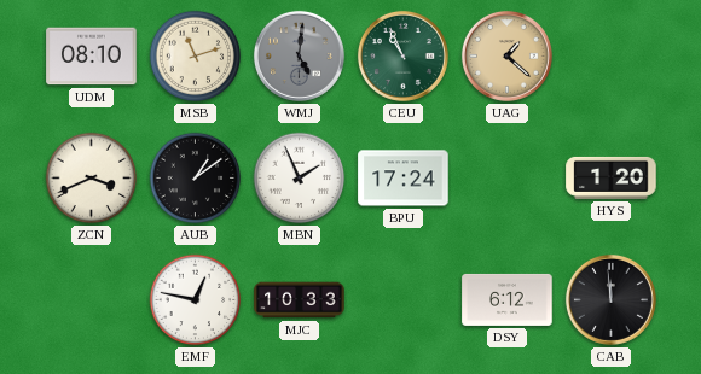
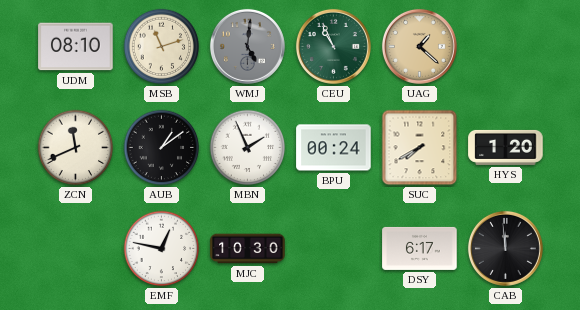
ZCN: 3:41 -> 11:41 (76, 148)
BPU: 17:24 -> 00:24 (334, 148)
SUC: none -> 7:40 (420, 148)
MJC: 10:33 -> 10:30 (248, 249)
DSY: 6:12 -> 6:17 (420, 248)
